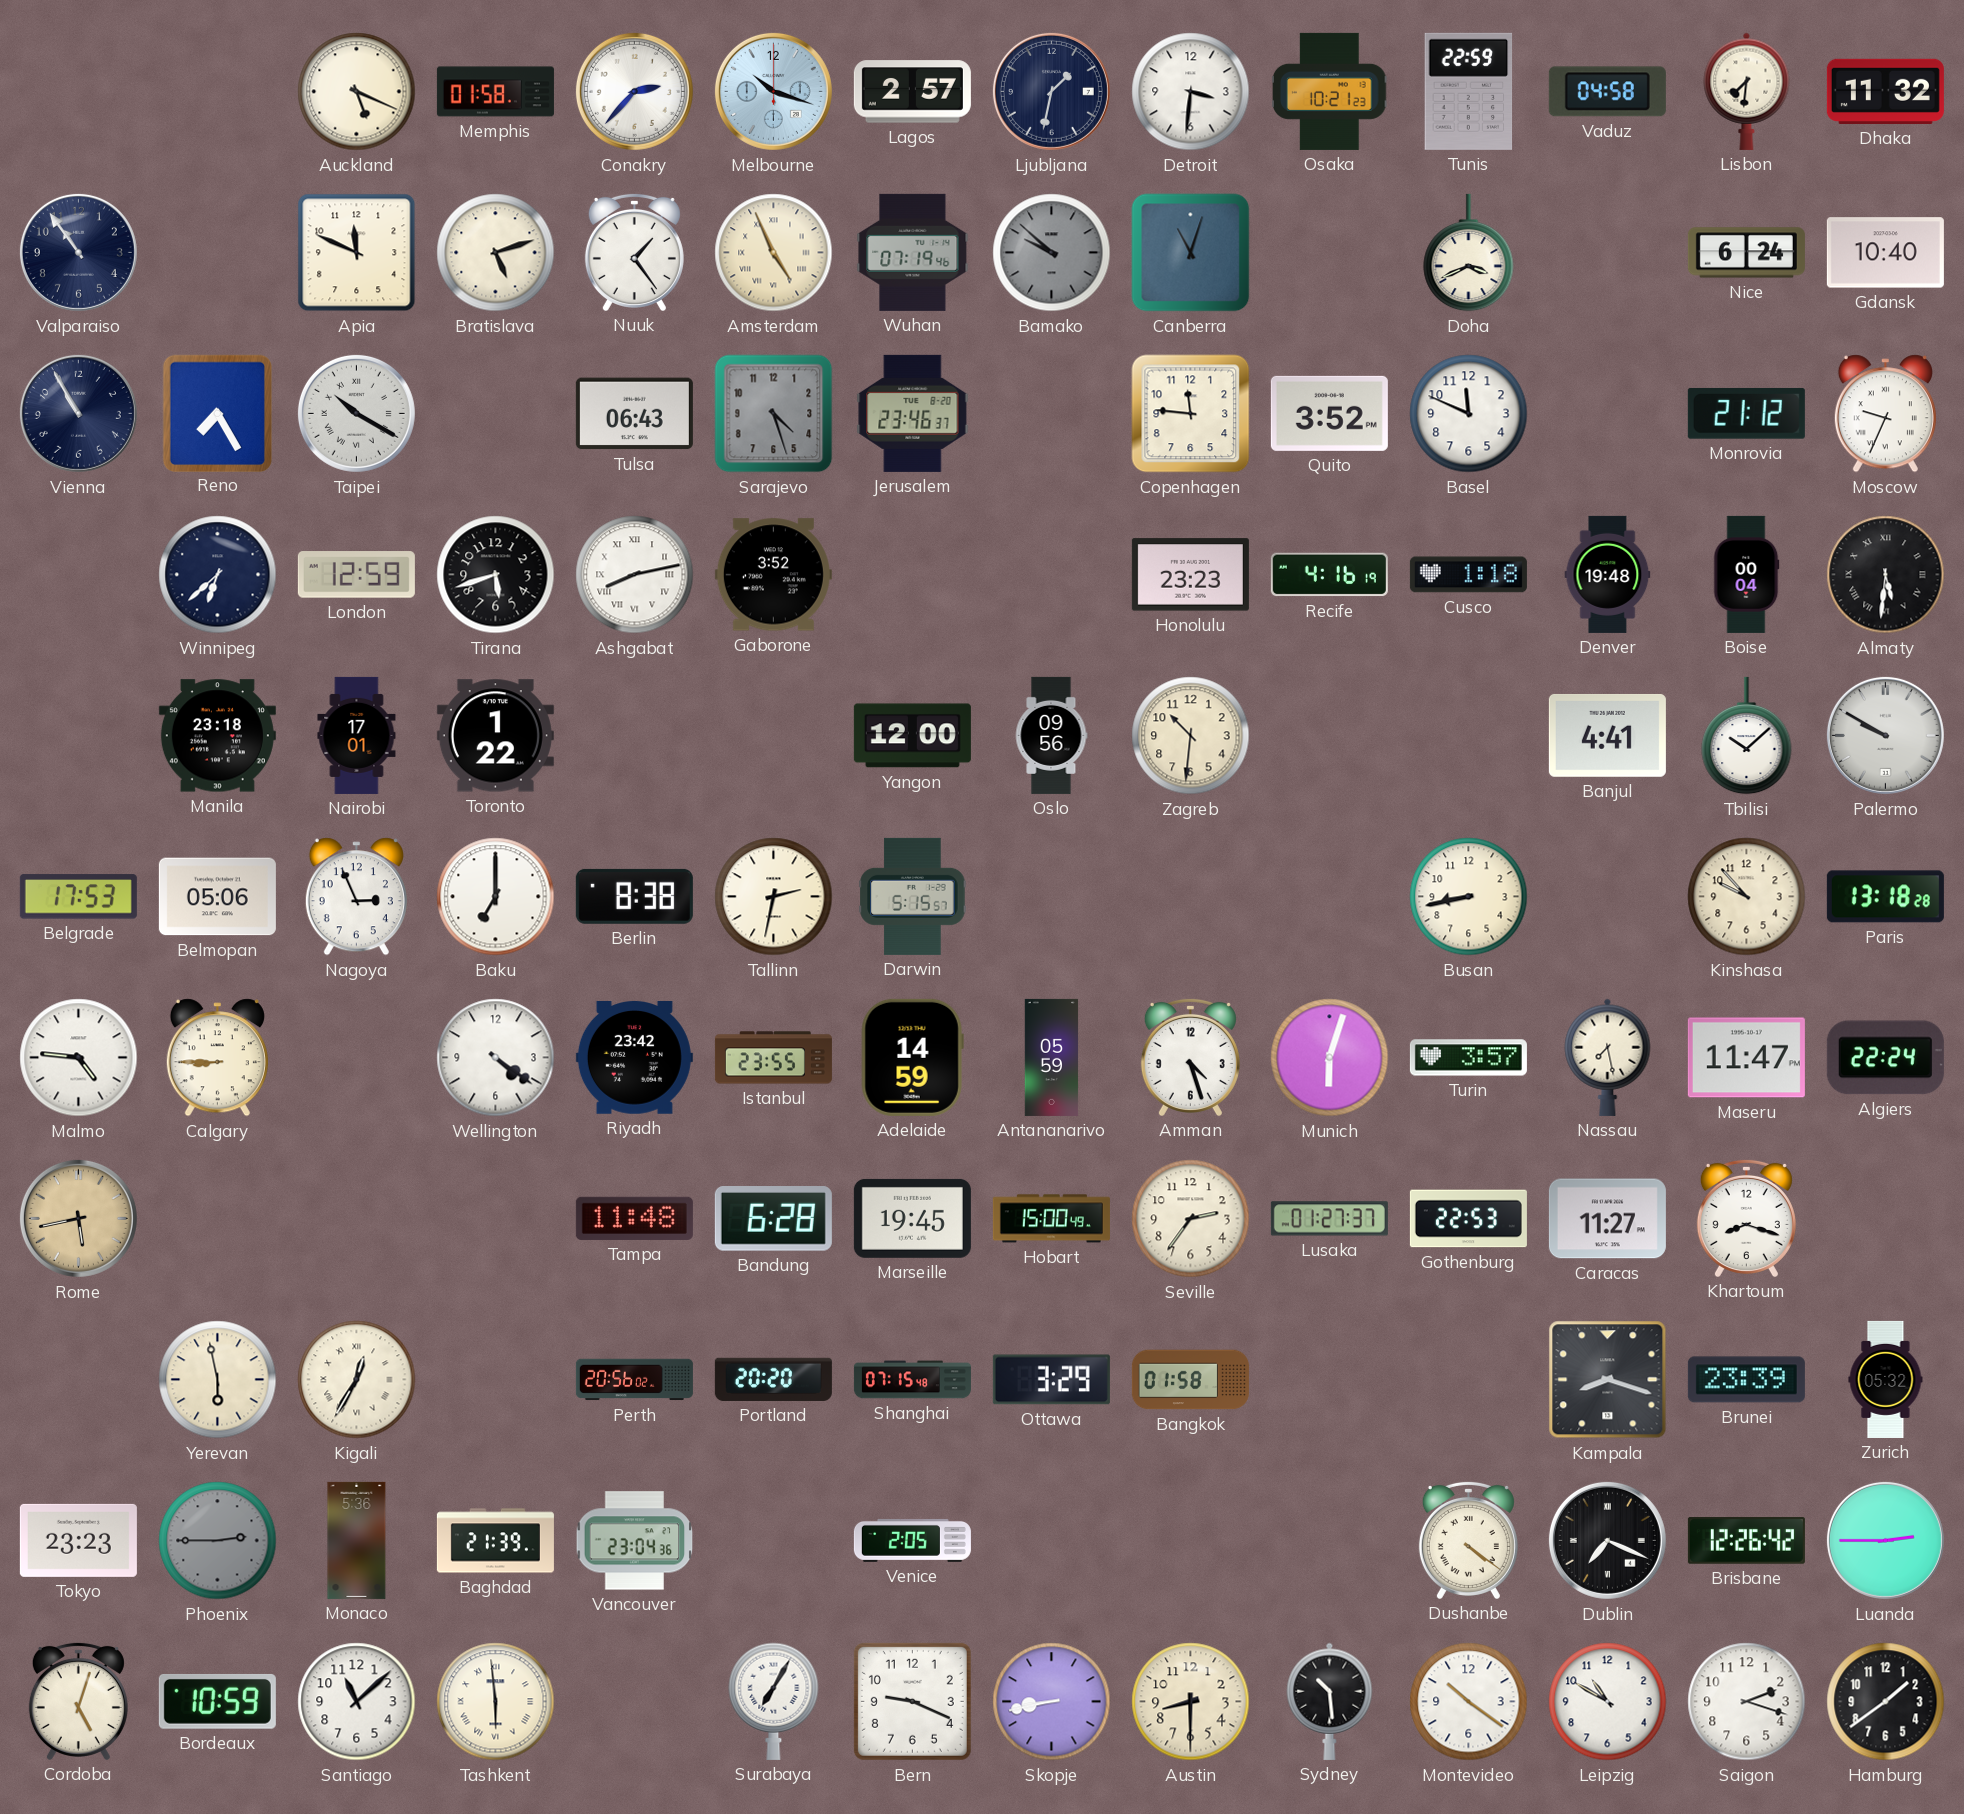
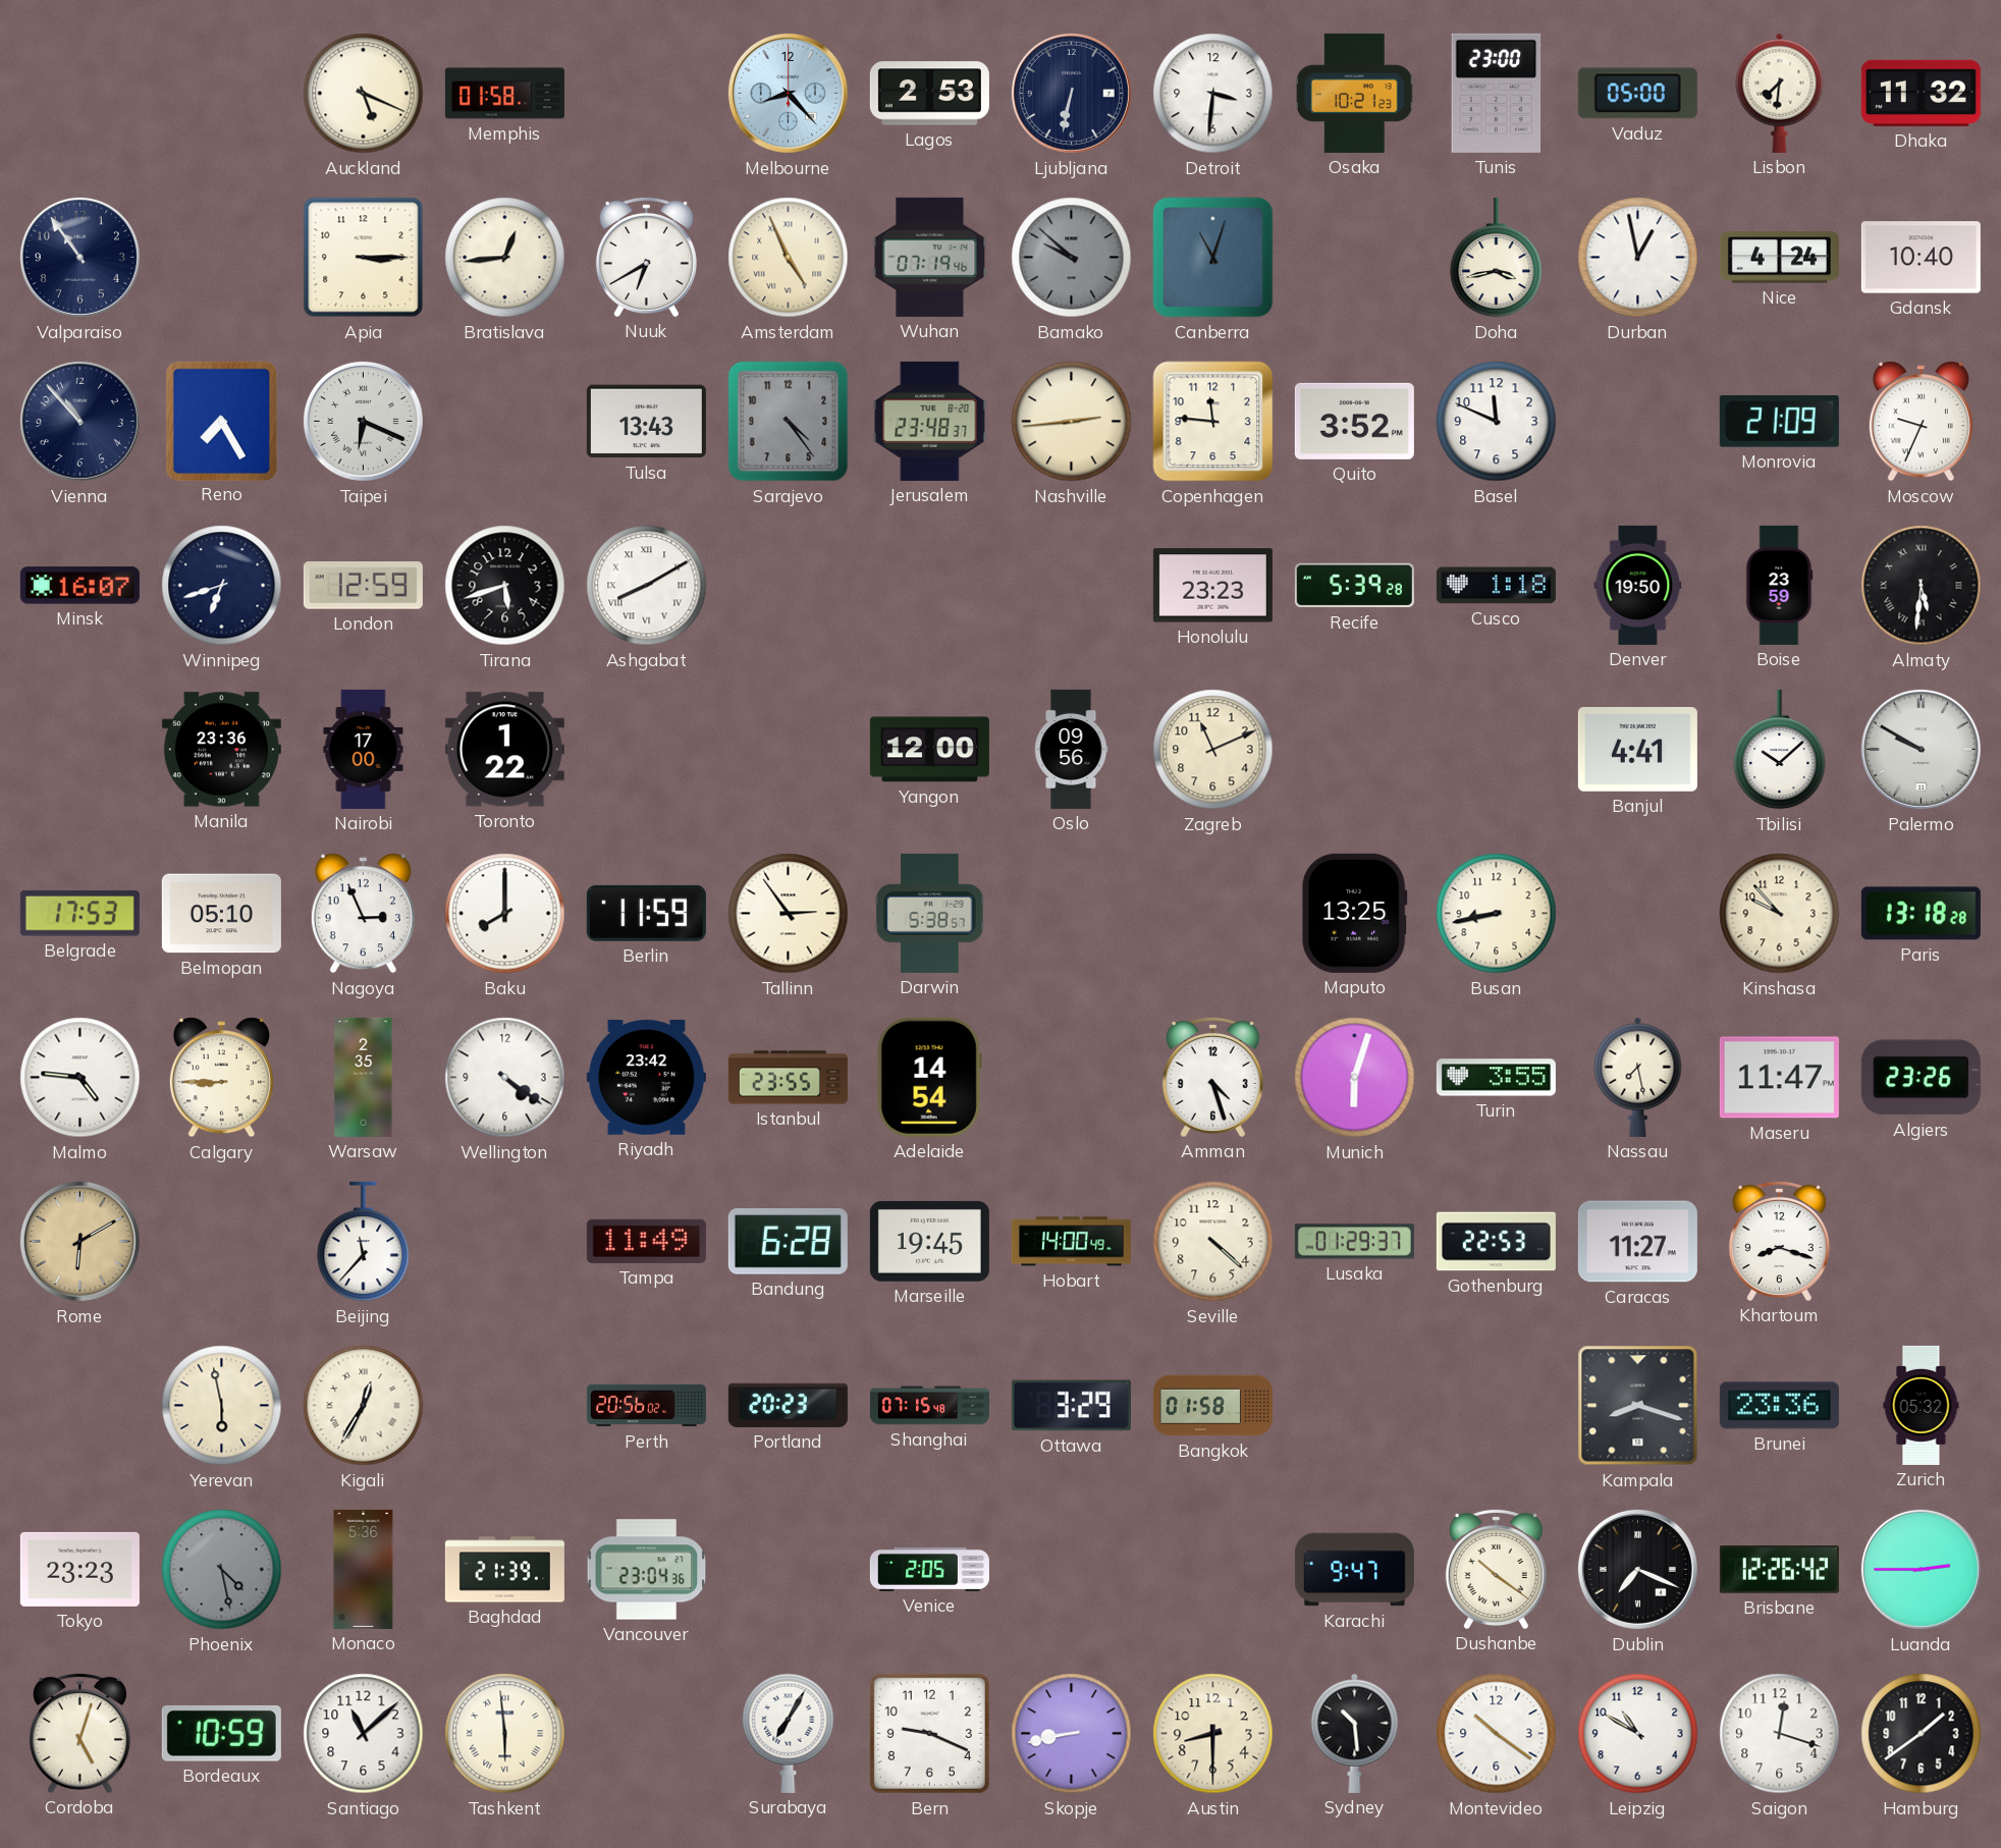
Conakry: 2:37 -> none (634, 91)
Melbourne: 10:18 -> 8:23 (788, 93)
Lagos: 2:57 -> 2:53 (929, 94)
Ljubljana: 1:32 -> 6:32 (1071, 93)
Tunis: 22:59 -> 23:00 (1497, 93)
Vaduz: 04:58 -> 05:00 (1637, 94)
Apia: 11:49 -> 3:15 (364, 258)
Bratislava: 5:12 -> 12:44 (505, 258)
Nuuk: 1:24 -> 6:40 (646, 257)
Doha: 3:41 -> 3:43 (1497, 258)
Durban: none -> 12:58 (1638, 258)
Nice: 6:24 -> 4:24 (1779, 258)
Vienna: 10:55 -> 10:53 (79, 421)
Taipei: 10:20 -> 6:19 (363, 421)
Tulsa: 06:43 -> 13:43 (646, 422)
Sarajevo: 4:27 -> 4:24 (789, 422)
Jerusalem: 23:46 -> 23:48 (930, 421)
Nashville: none -> 2:44 (1072, 422)
Monrovia: 21:12 -> 21:09 (1779, 421)
Minsk: none -> 16:07 (79, 586)
Winnipeg: 6:38 -> 6:42 (222, 586)
Ashgabat: 8:13 -> 8:10 (647, 586)
Gaborone: 3:52 -> none (773, 575)
Recife: 4:16 -> 5:39 (1354, 586)
Denver: 19:48 -> 19:50 (1638, 585)
Boise: 00:04 -> 23:59 (1780, 585)
Manila: 23:18 -> 23:36 (221, 750)
Nairobi: 17:01 -> 17:00 (364, 749)
Zagreb: 10:31 -> 11:11 (1213, 750)
Belmopan: 05:06 -> 05:10 (221, 914)
Baku: 7:00 -> 8:00 (505, 914)
Berlin: 8:38 -> 11:59 (646, 913)
Tallinn: 2:32 -> 2:54 (789, 914)
Darwin: 5:15 -> 5:38 (930, 913)
Maputo: none -> 13:25 (1354, 913)
Warsaw: none -> 2:35 (364, 1077)
Adelaide: 14:59 -> 14:54 (929, 1077)
Antananarivo: 05:59 -> none (1052, 1057)
Turin: 3:57 -> 3:55 (1496, 1078)
Algiers: 22:24 -> 23:26 (1921, 1078)
Rome: 5:43 -> 6:10 (79, 1241)
Beijing: none -> 11:37 (364, 1242)
Tampa: 11:48 -> 11:49 (646, 1241)
Hobart: 15:00 -> 14:00 (1071, 1242)
Seville: 2:36 -> 4:22 (1213, 1242)
Lusaka: 01:27 -> 01:29 (1354, 1242)
Portland: 20:20 -> 20:23 (788, 1405)
Brunei: 23:39 -> 23:36 (1779, 1406)
Phoenix: 2:45 -> 4:28 (222, 1570)
Karachi: none -> 9:47 (1354, 1570)
Dushanbe: 4:21 -> 10:21 (1496, 1569)
Saigon: 2:18 -> 12:18 (1780, 1734)
